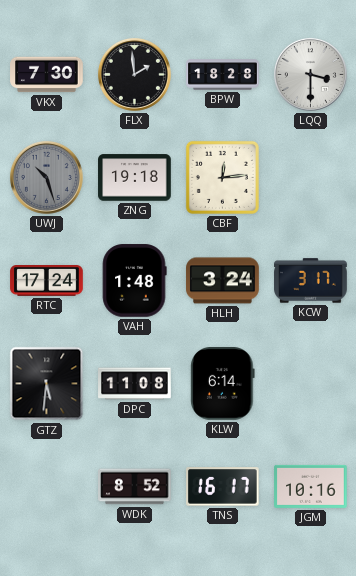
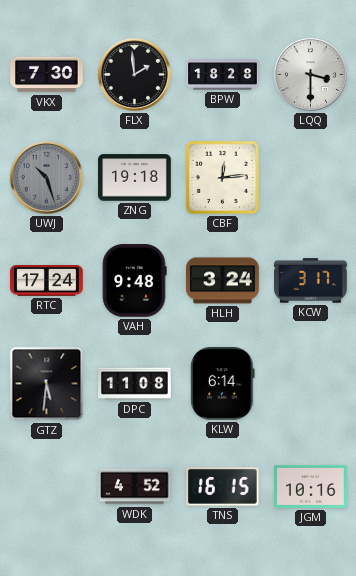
VAH: 1:48 -> 9:48 (134, 281)
WDK: 8:52 -> 4:52 (135, 487)
TNS: 16:17 -> 16:15 (223, 487)
